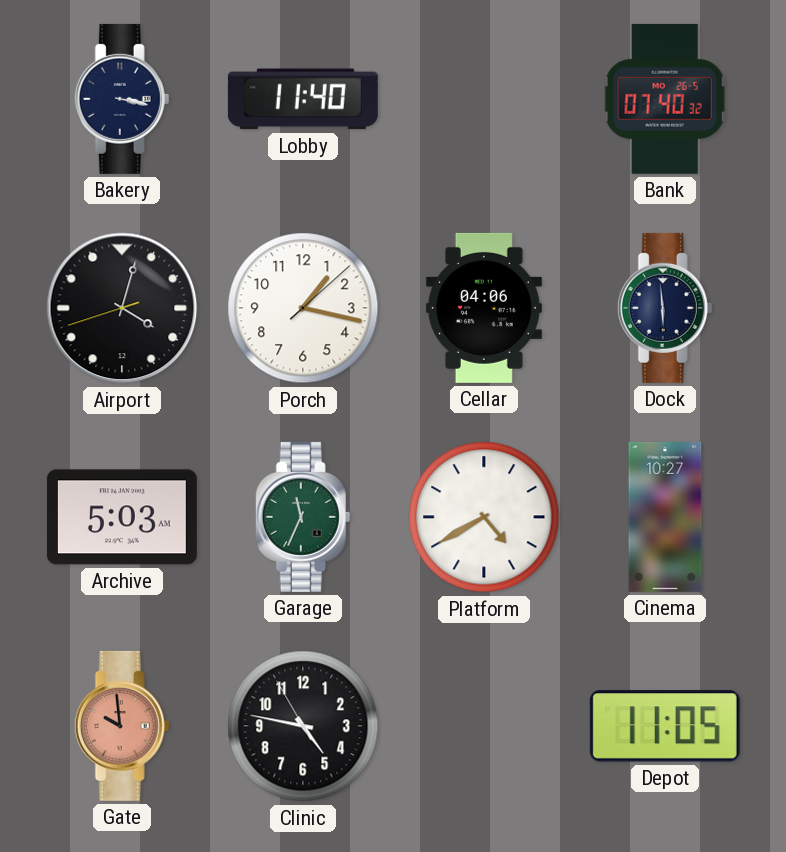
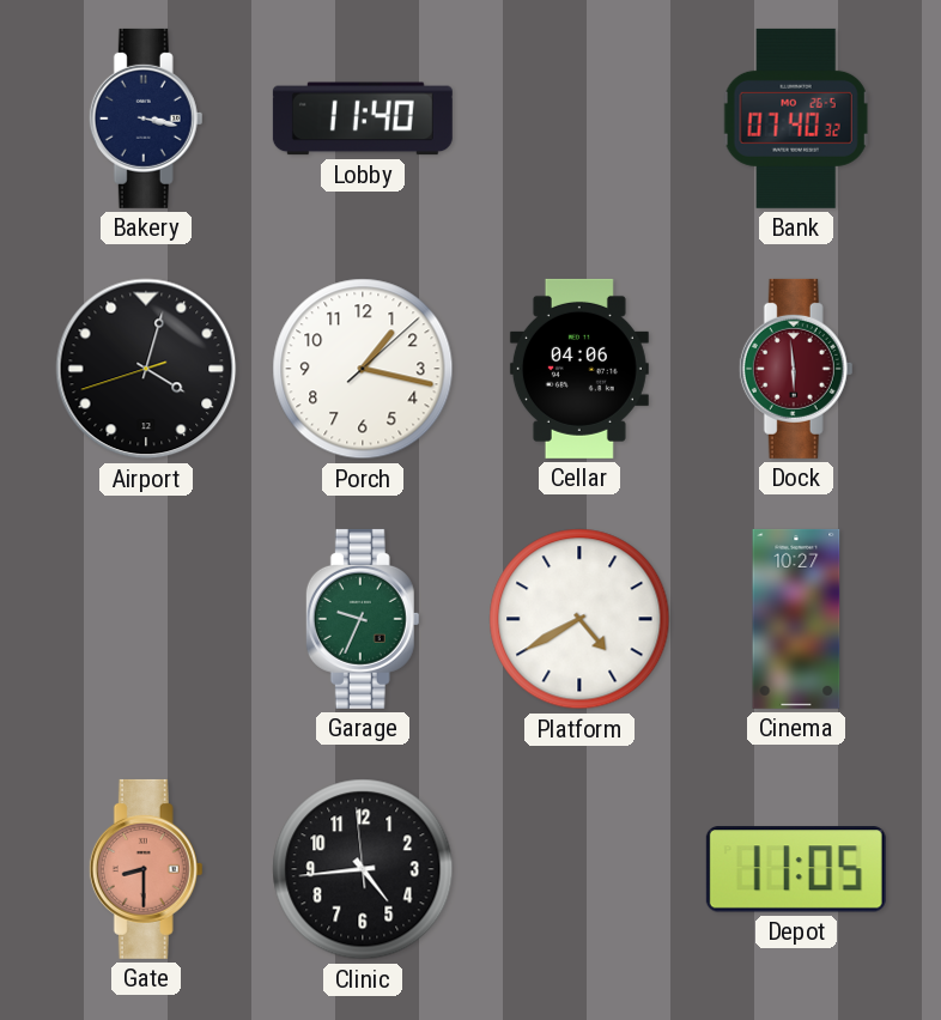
Dock dial: navy -> burgundy (796, 369)
Archive: 5:03 -> none (122, 517)
Garage: 11:34 -> 9:34 (363, 619)
Gate: 9:59 -> 8:30 (146, 869)
Clinic: 4:46 -> 4:43 (363, 869)
